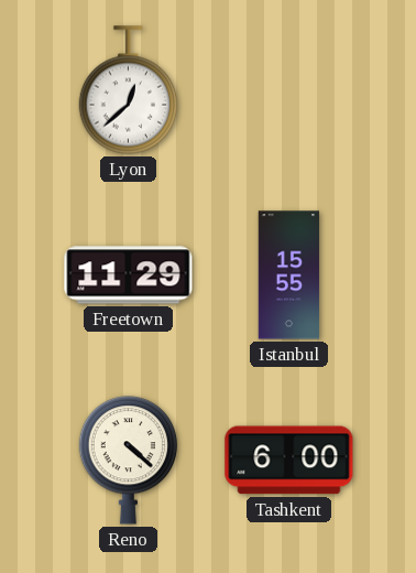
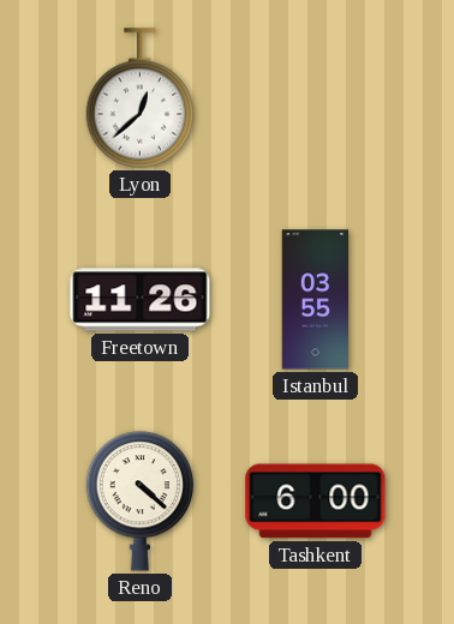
Freetown: 11:29 -> 11:26 (141, 300)
Istanbul: 15:55 -> 03:55 (316, 300)
